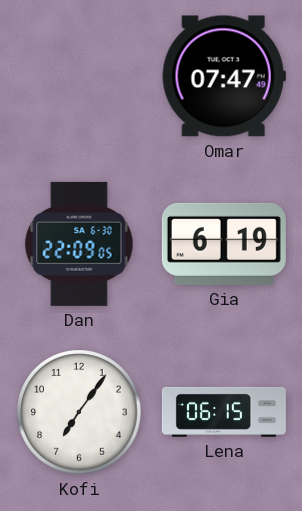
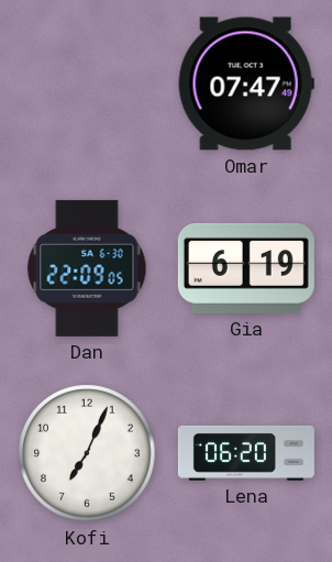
Kofi: 7:06 -> 7:04 (87, 453)
Lena: 06:15 -> 06:20 (246, 453)
